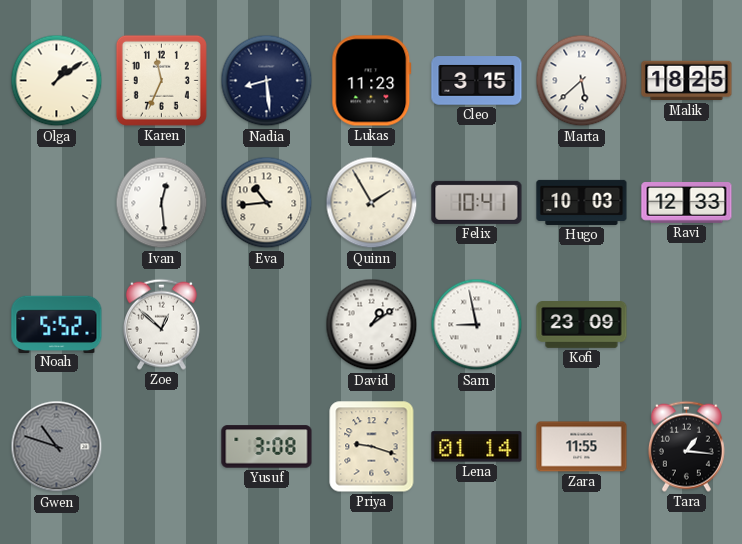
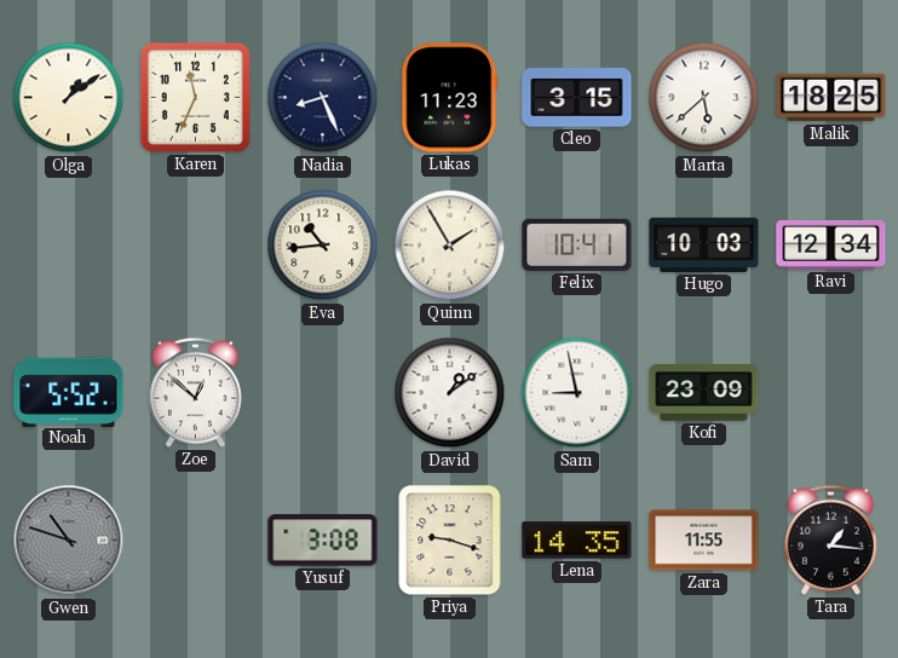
Nadia: 8:29 -> 8:26 (323, 98)
Ivan: 12:29 -> none (162, 203)
Ravi: 12:33 -> 12:34 (831, 246)
Lena: 01:14 -> 14:35 (577, 541)
